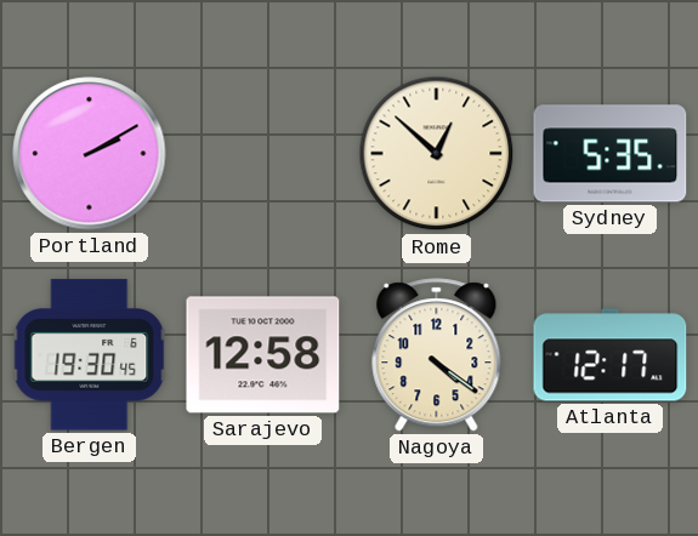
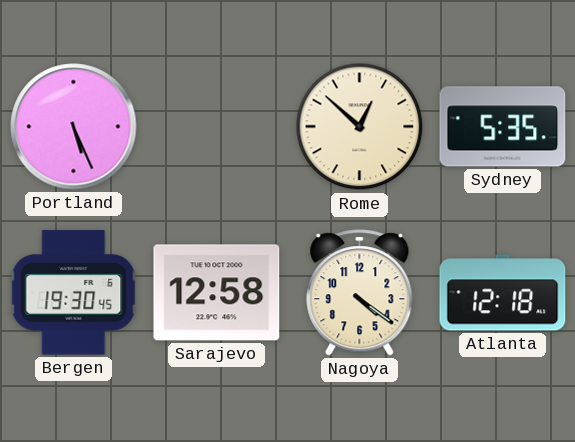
Portland: 2:10 -> 5:26 (74, 127)
Atlanta: 12:17 -> 12:18 (503, 293)
